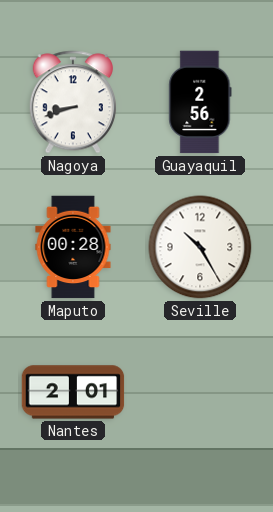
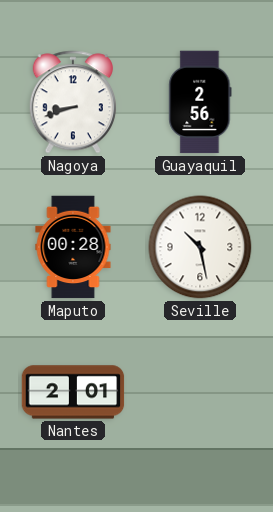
Seville: 10:25 -> 10:28 (200, 247)
